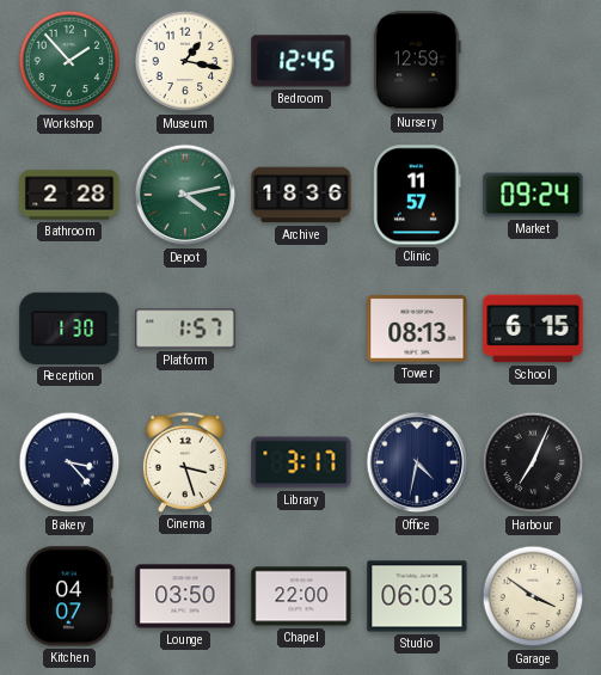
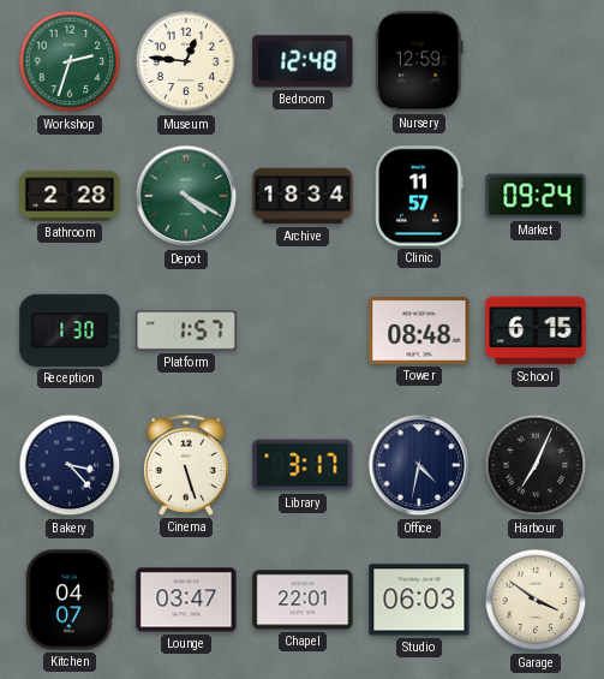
Workshop: 1:53 -> 2:33 (70, 61)
Museum: 1:17 -> 12:46 (186, 61)
Bedroom: 12:45 -> 12:48 (303, 61)
Depot: 4:13 -> 4:20 (186, 196)
Archive: 18:36 -> 18:34 (303, 196)
Tower: 08:13 -> 08:48 (419, 330)
Cinema: 3:27 -> 5:27 (186, 465)
Lounge: 03:50 -> 03:47 (186, 600)
Chapel: 22:00 -> 22:01 (303, 600)
